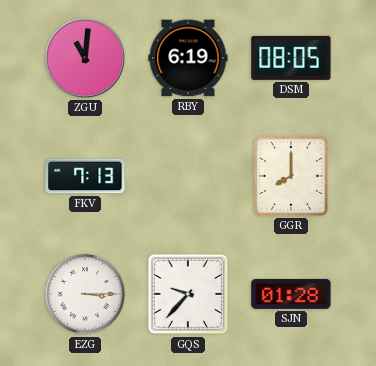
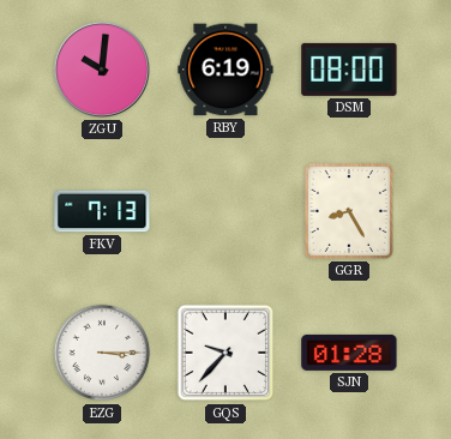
ZGU: 11:01 -> 10:01 (102, 70)
DSM: 08:05 -> 08:00 (349, 70)
GGR: 8:00 -> 8:25 (349, 211)
